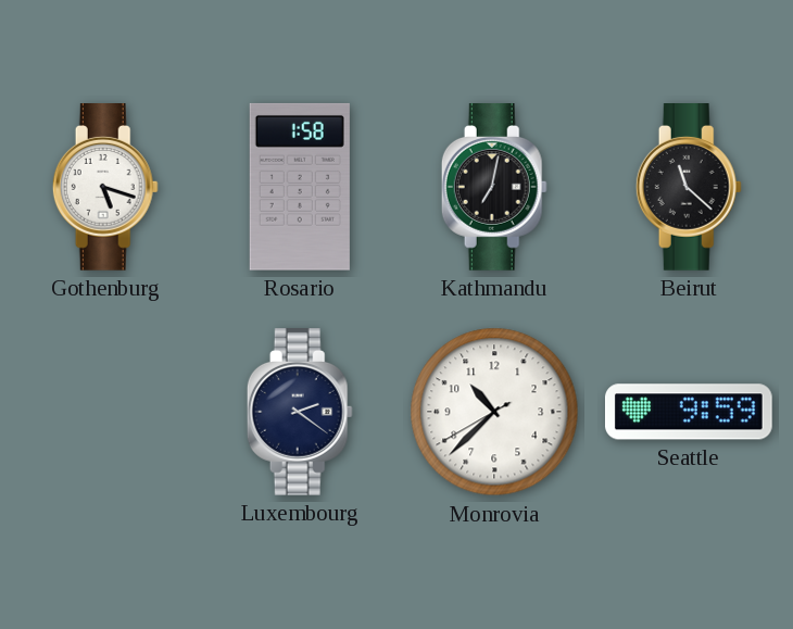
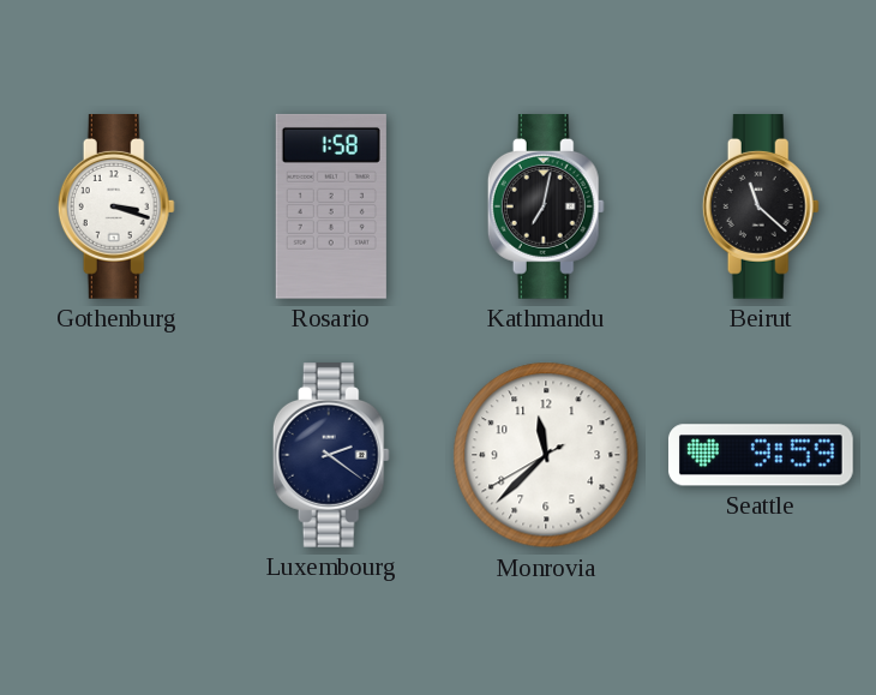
Gothenburg: 5:18 -> 3:18 (116, 208)
Monrovia: 10:37 -> 11:37 (546, 455)
